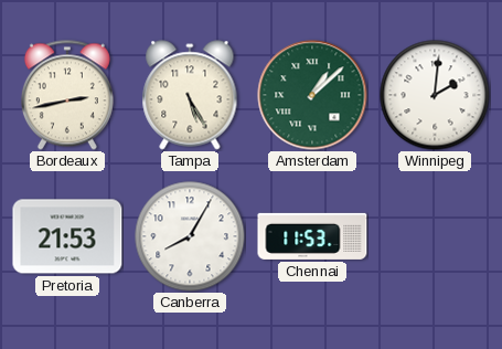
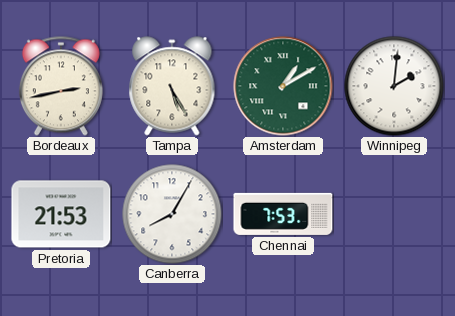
Amsterdam: 1:08 -> 1:10 (283, 86)
Chennai: 11:53 -> 7:53 (283, 214)
